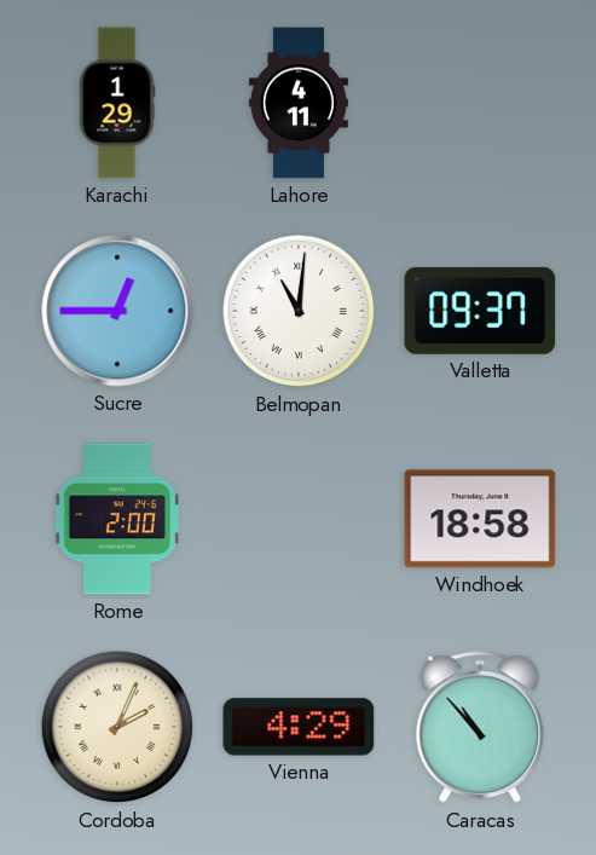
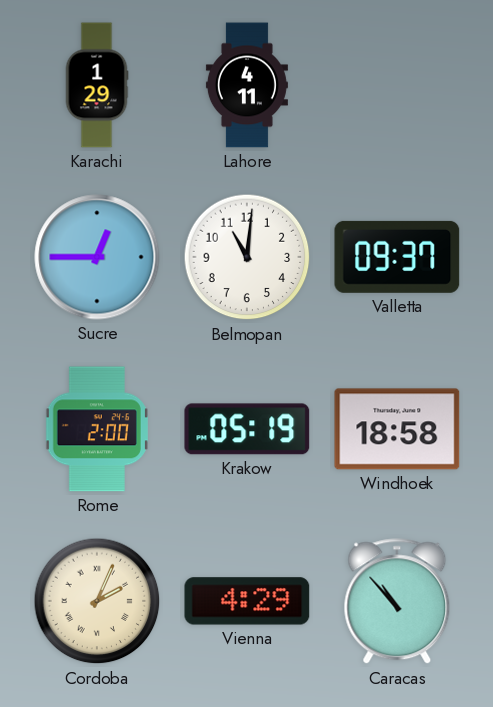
Belmopan numerals: Roman -> Arabic (247, 257)
Krakow: none -> 05:19 (247, 429)
